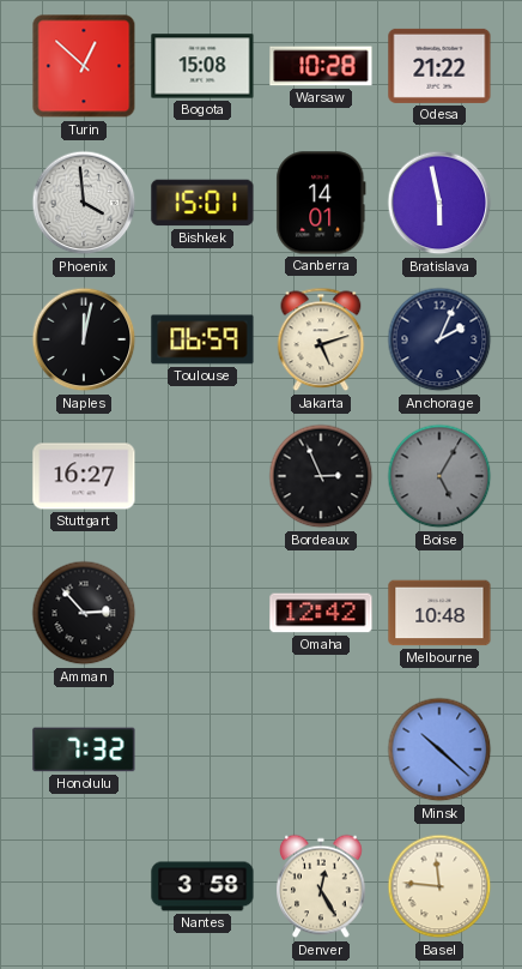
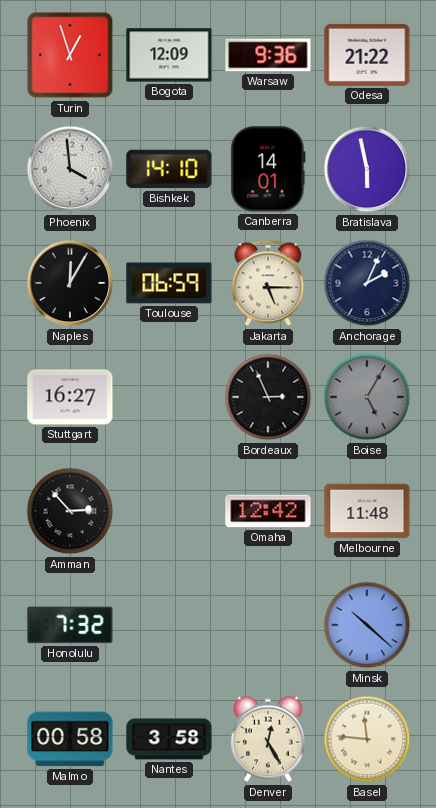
Turin: 12:52 -> 12:57 (70, 55)
Bogota: 15:08 -> 12:09 (169, 55)
Warsaw: 10:28 -> 9:36 (268, 55)
Bishkek: 15:01 -> 14:10 (169, 169)
Naples: 12:02 -> 12:05 (70, 283)
Jakarta: 5:12 -> 5:15 (268, 283)
Melbourne: 10:48 -> 11:48 (367, 511)
Malmo: none -> 00:58 (70, 739)
